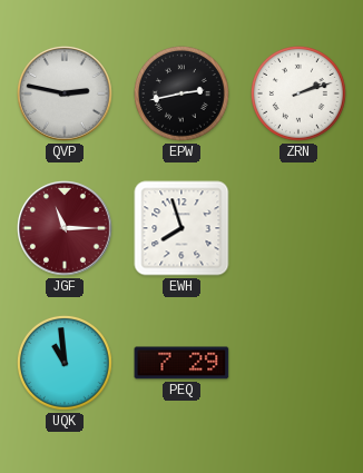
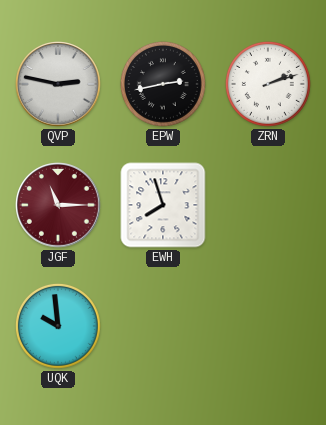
UQK: 10:59 -> 9:59 (58, 326)
PEQ: 7:29 -> none (181, 363)
